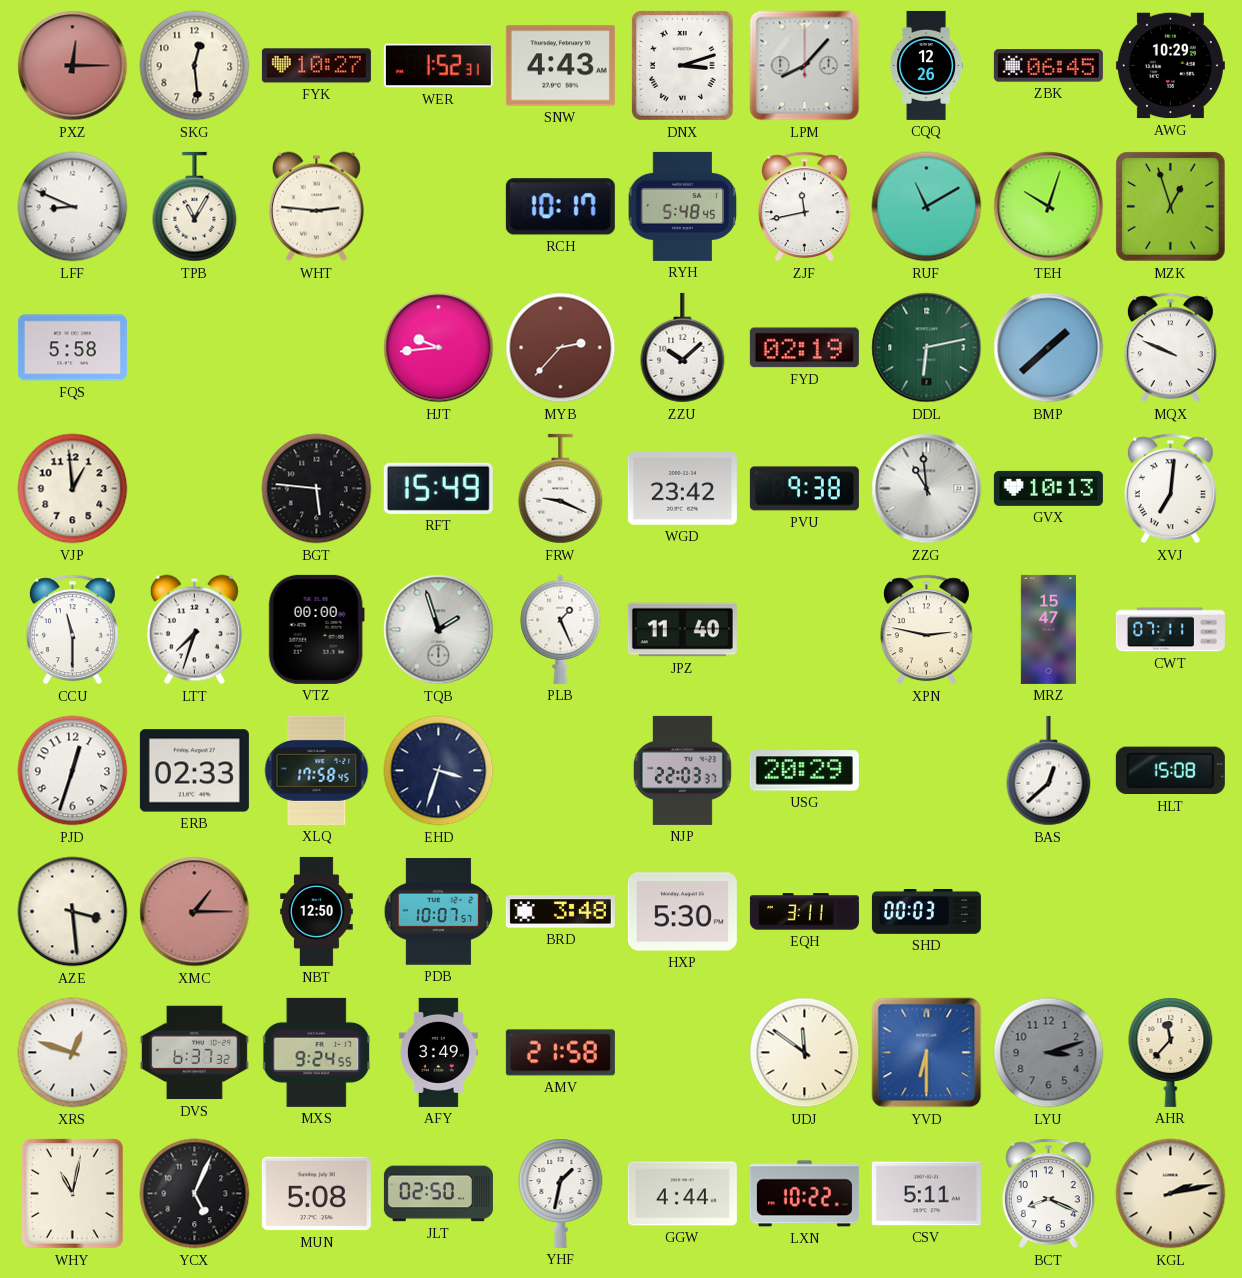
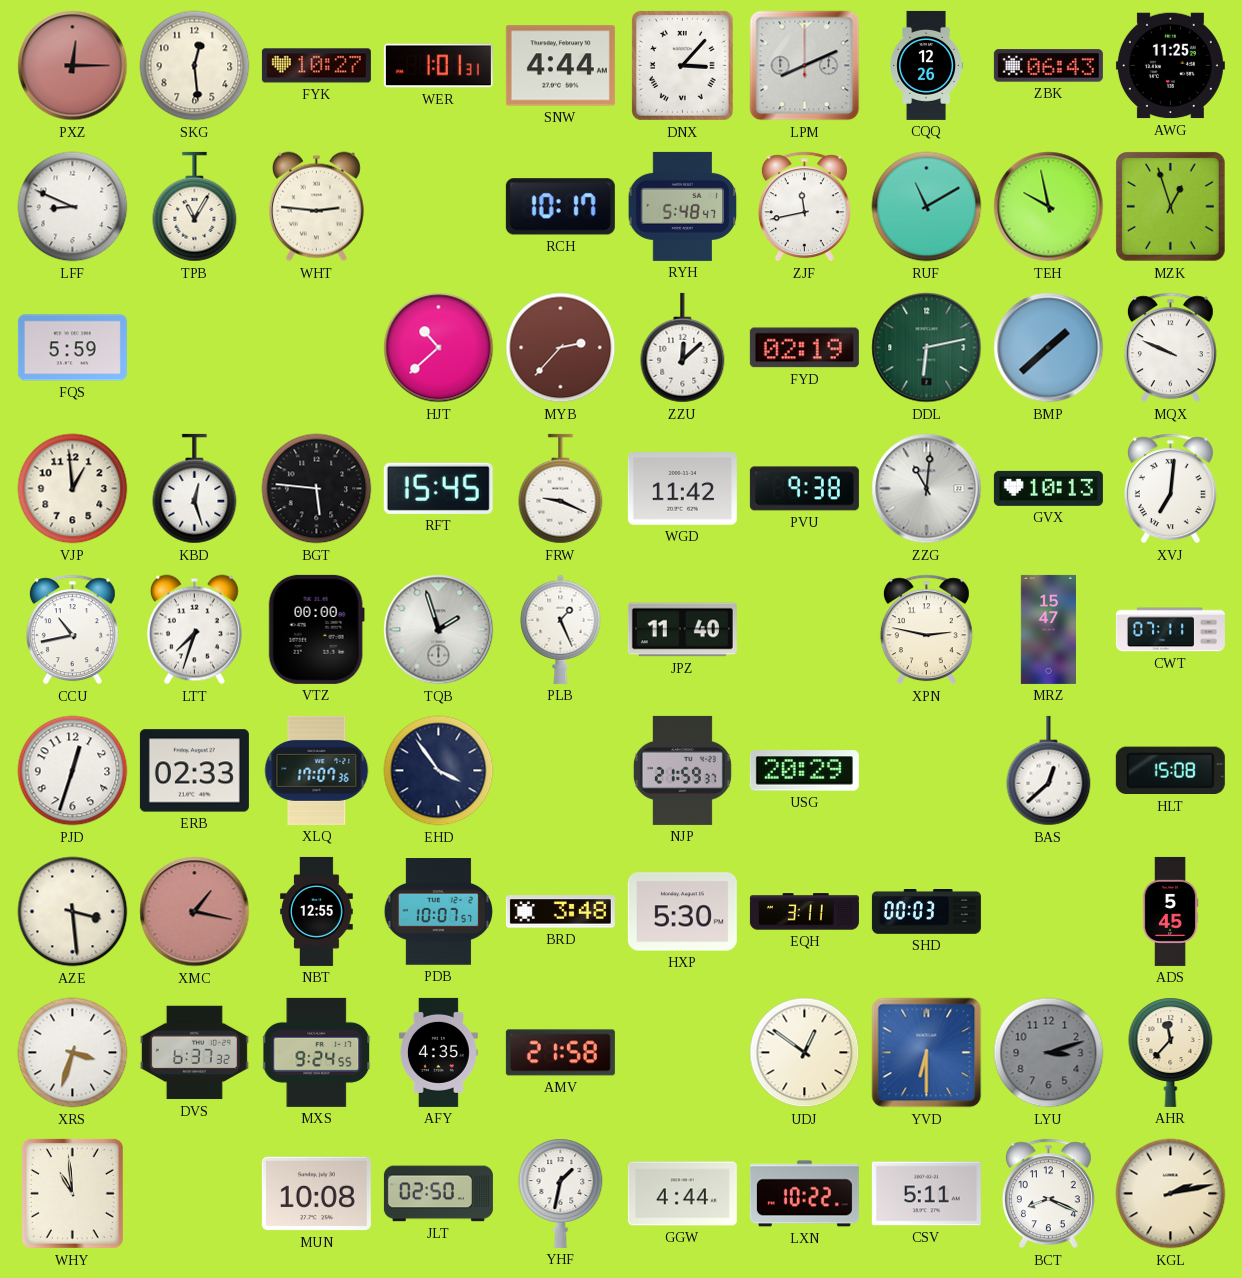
WER: 1:52 -> 1:01 (438, 66)
SNW: 4:43 -> 4:44 (560, 66)
DNX: 3:12 -> 3:07 (682, 65)
LPM: 8:07 -> 8:11 (805, 66)
ZBK: 06:45 -> 06:43 (1048, 66)
AWG: 10:29 -> 11:25 (1170, 66)
RYH: 5:48:45 -> 5:48:47 (683, 206)
TEH: 10:03 -> 9:58 (1049, 207)
FQS: 5:58 -> 5:59 (72, 348)
HJT: 9:44 -> 10:38 (439, 348)
ZZU: 10:08 -> 12:08 (683, 348)
KBD: none -> 12:27 (195, 489)
RFT: 15:49 -> 15:45 (438, 488)
WGD: 23:42 -> 11:42 (682, 489)
ZZG: 10:59 -> 11:01 (927, 489)
CCU: 11:30 -> 10:43 (72, 630)
XLQ: 17:58 -> 17:07 (317, 770)
EHD: 3:33 -> 3:54 (439, 771)
NJP: 22:03 -> 21:59 (682, 770)
XMC: 1:15 -> 1:17 (195, 912)
NBT: 12:50 -> 12:55 (317, 911)
ADS: none -> 5:45 (1170, 911)
XRS: 12:48 -> 3:33 (73, 1053)
AFY: 3:49 -> 4:35 (438, 1052)
UDJ: 11:51 -> 12:51 (805, 1053)
WHY: 11:02 -> 10:59 (72, 1193)
YCX: 5:04 -> none (195, 1194)
MUN: 5:08 -> 10:08 (316, 1194)
